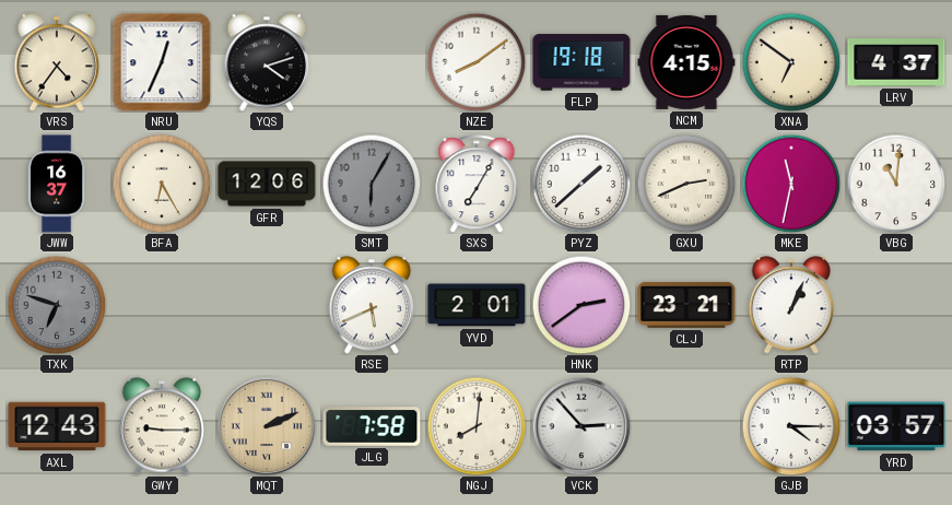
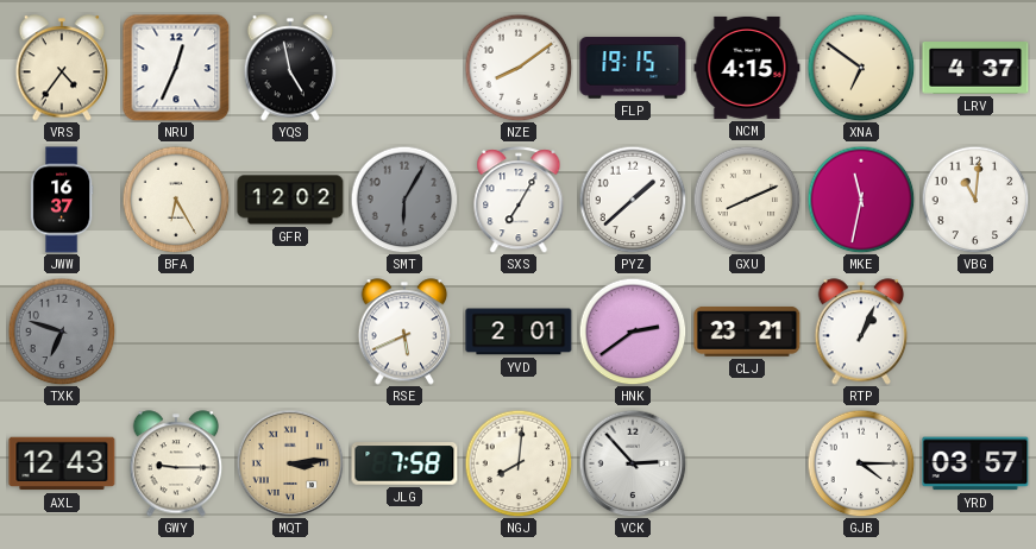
YQS: 4:12 -> 4:58 (290, 68)
FLP: 19:18 -> 19:15 (633, 68)
GFR: 12:06 -> 12:02 (290, 200)
GXU: 2:41 -> 8:11 (747, 200)
MQT: 2:11 -> 3:14 (290, 463)
